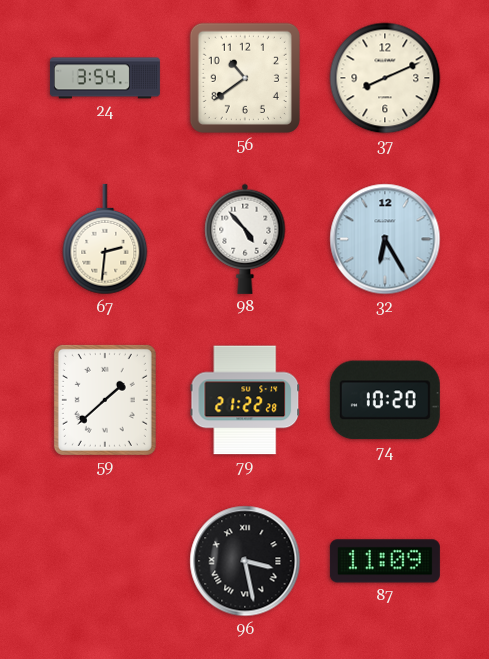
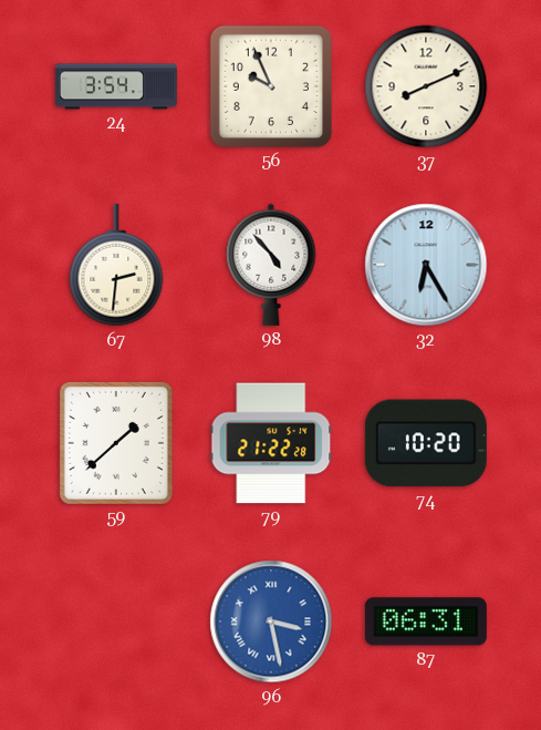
56: 10:39 -> 9:56 (271, 86)
96 dial: black -> blue (271, 621)
87: 11:09 -> 06:31 (426, 621)
